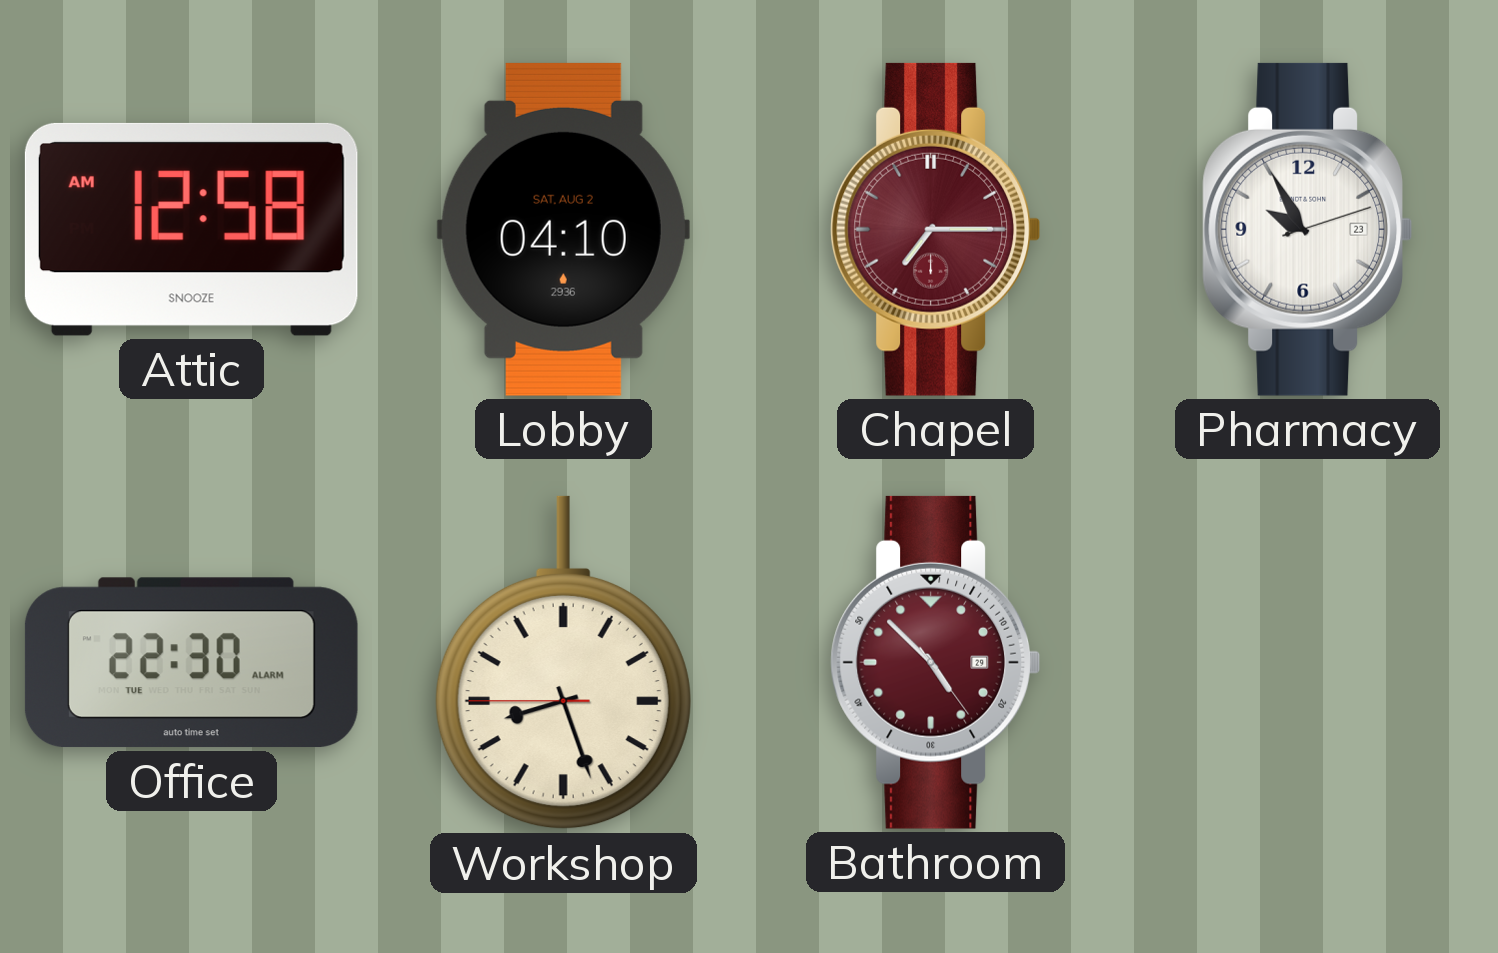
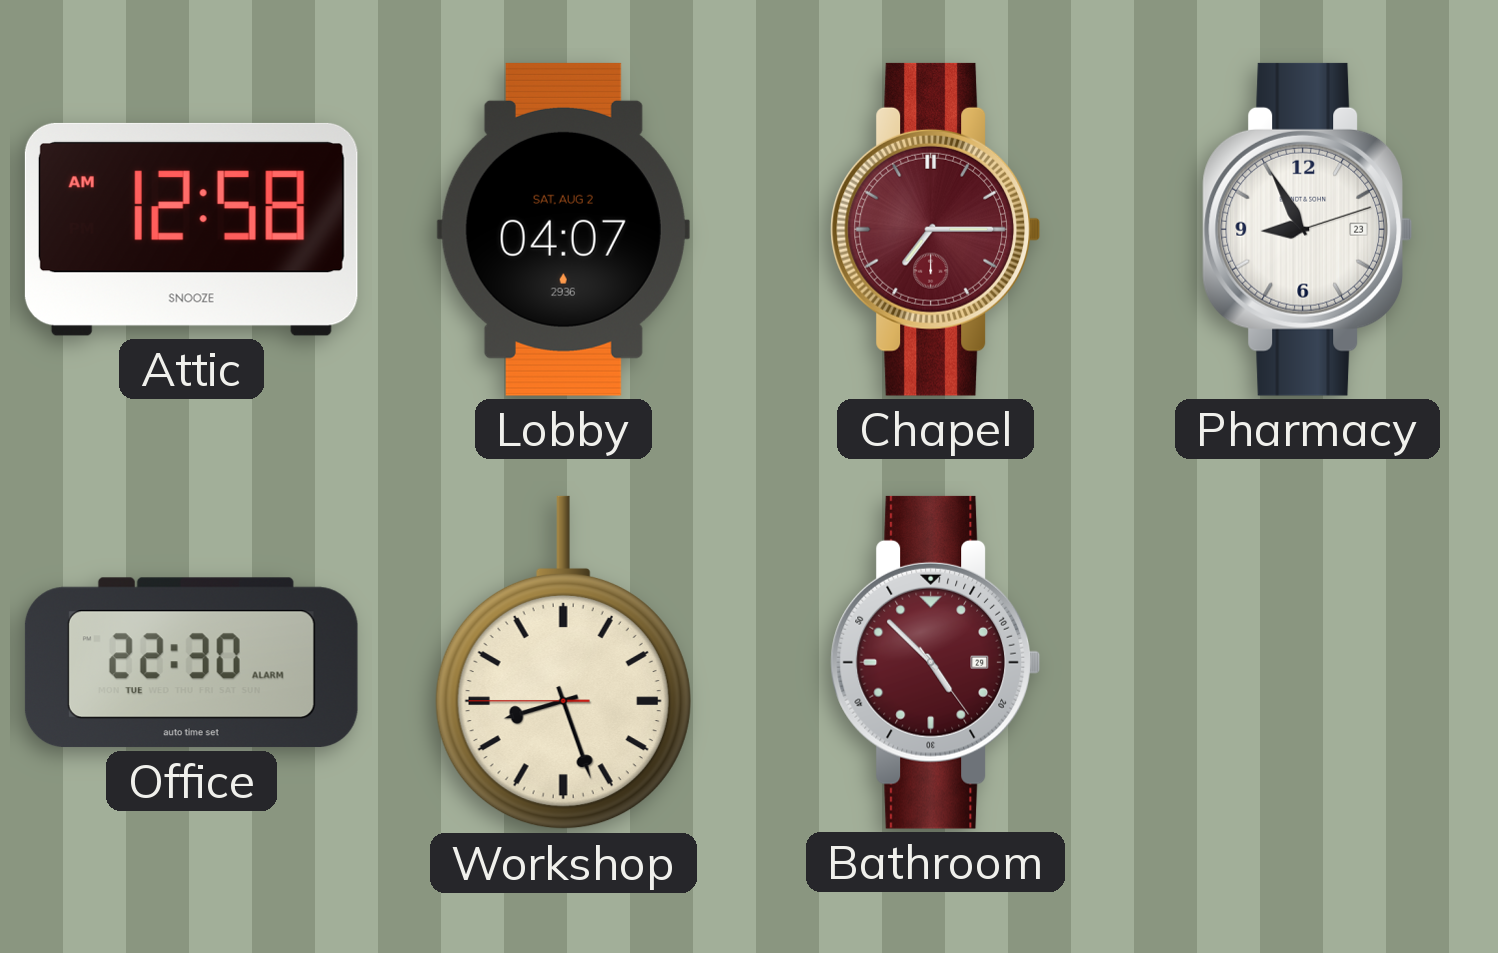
Lobby: 04:10 -> 04:07 (563, 229)
Pharmacy: 9:55 -> 8:55 (1307, 229)
